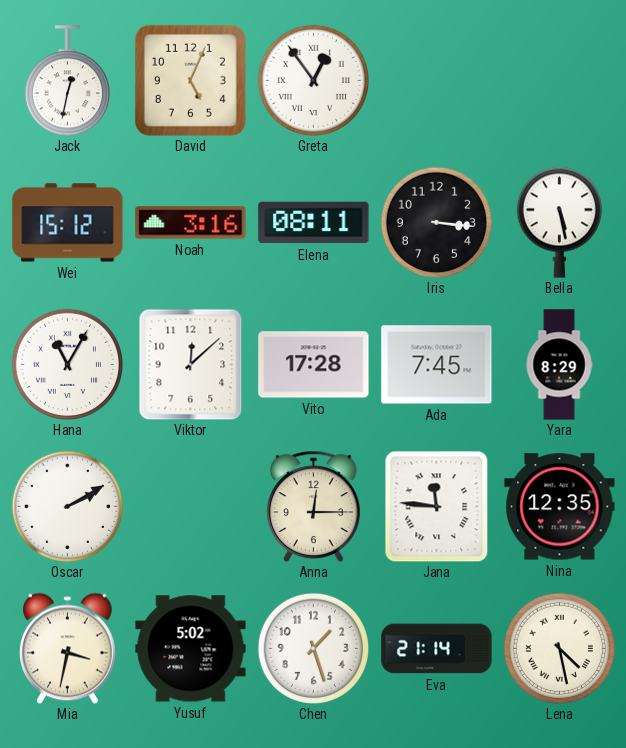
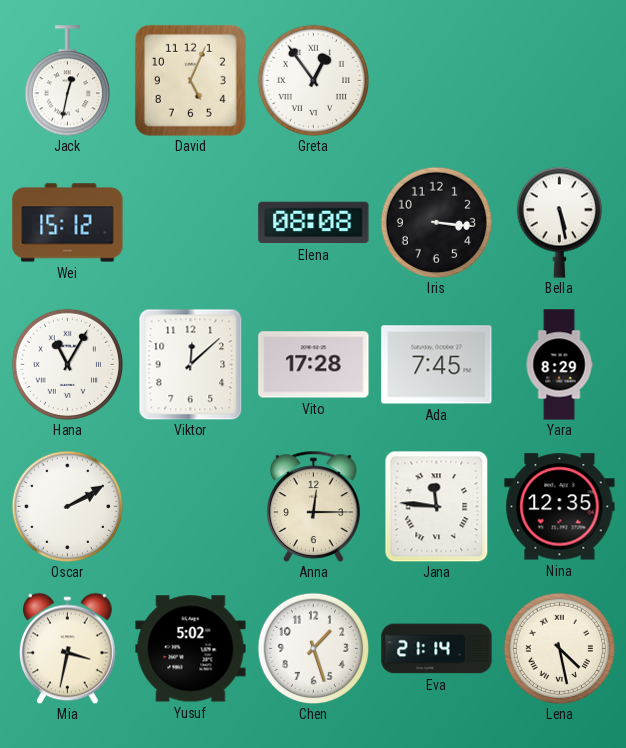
Noah: 3:16 -> none (191, 223)
Elena: 08:11 -> 08:08 (314, 223)
